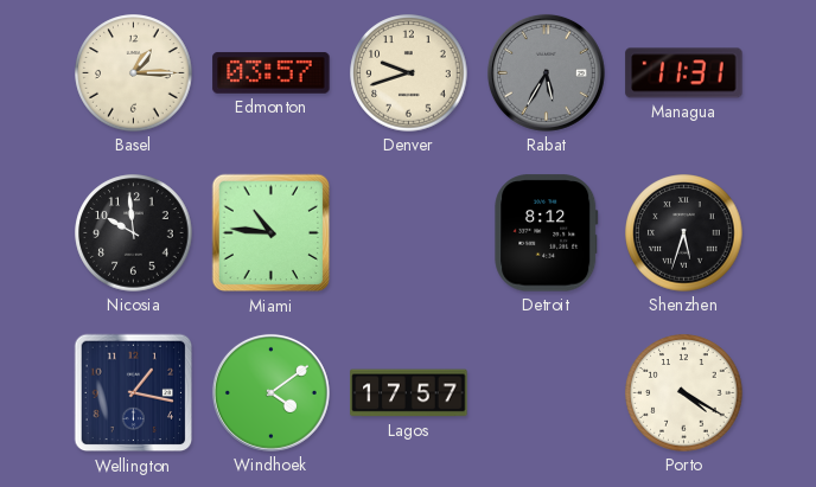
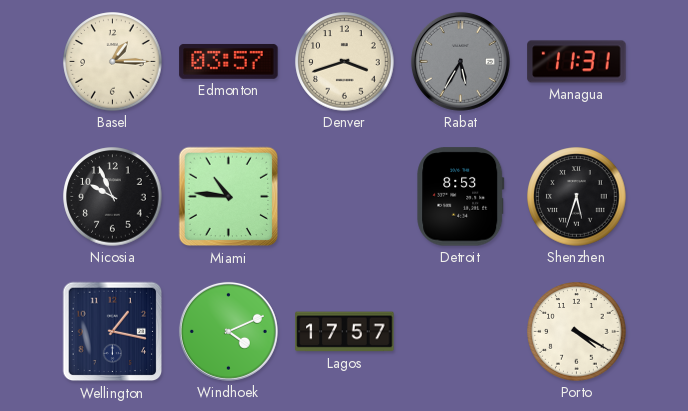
Denver: 9:42 -> 3:42 (345, 62)
Nicosia: 9:59 -> 9:56 (113, 197)
Detroit: 8:12 -> 8:53 (461, 197)
Windhoek: 4:09 -> 4:11 (228, 331)
